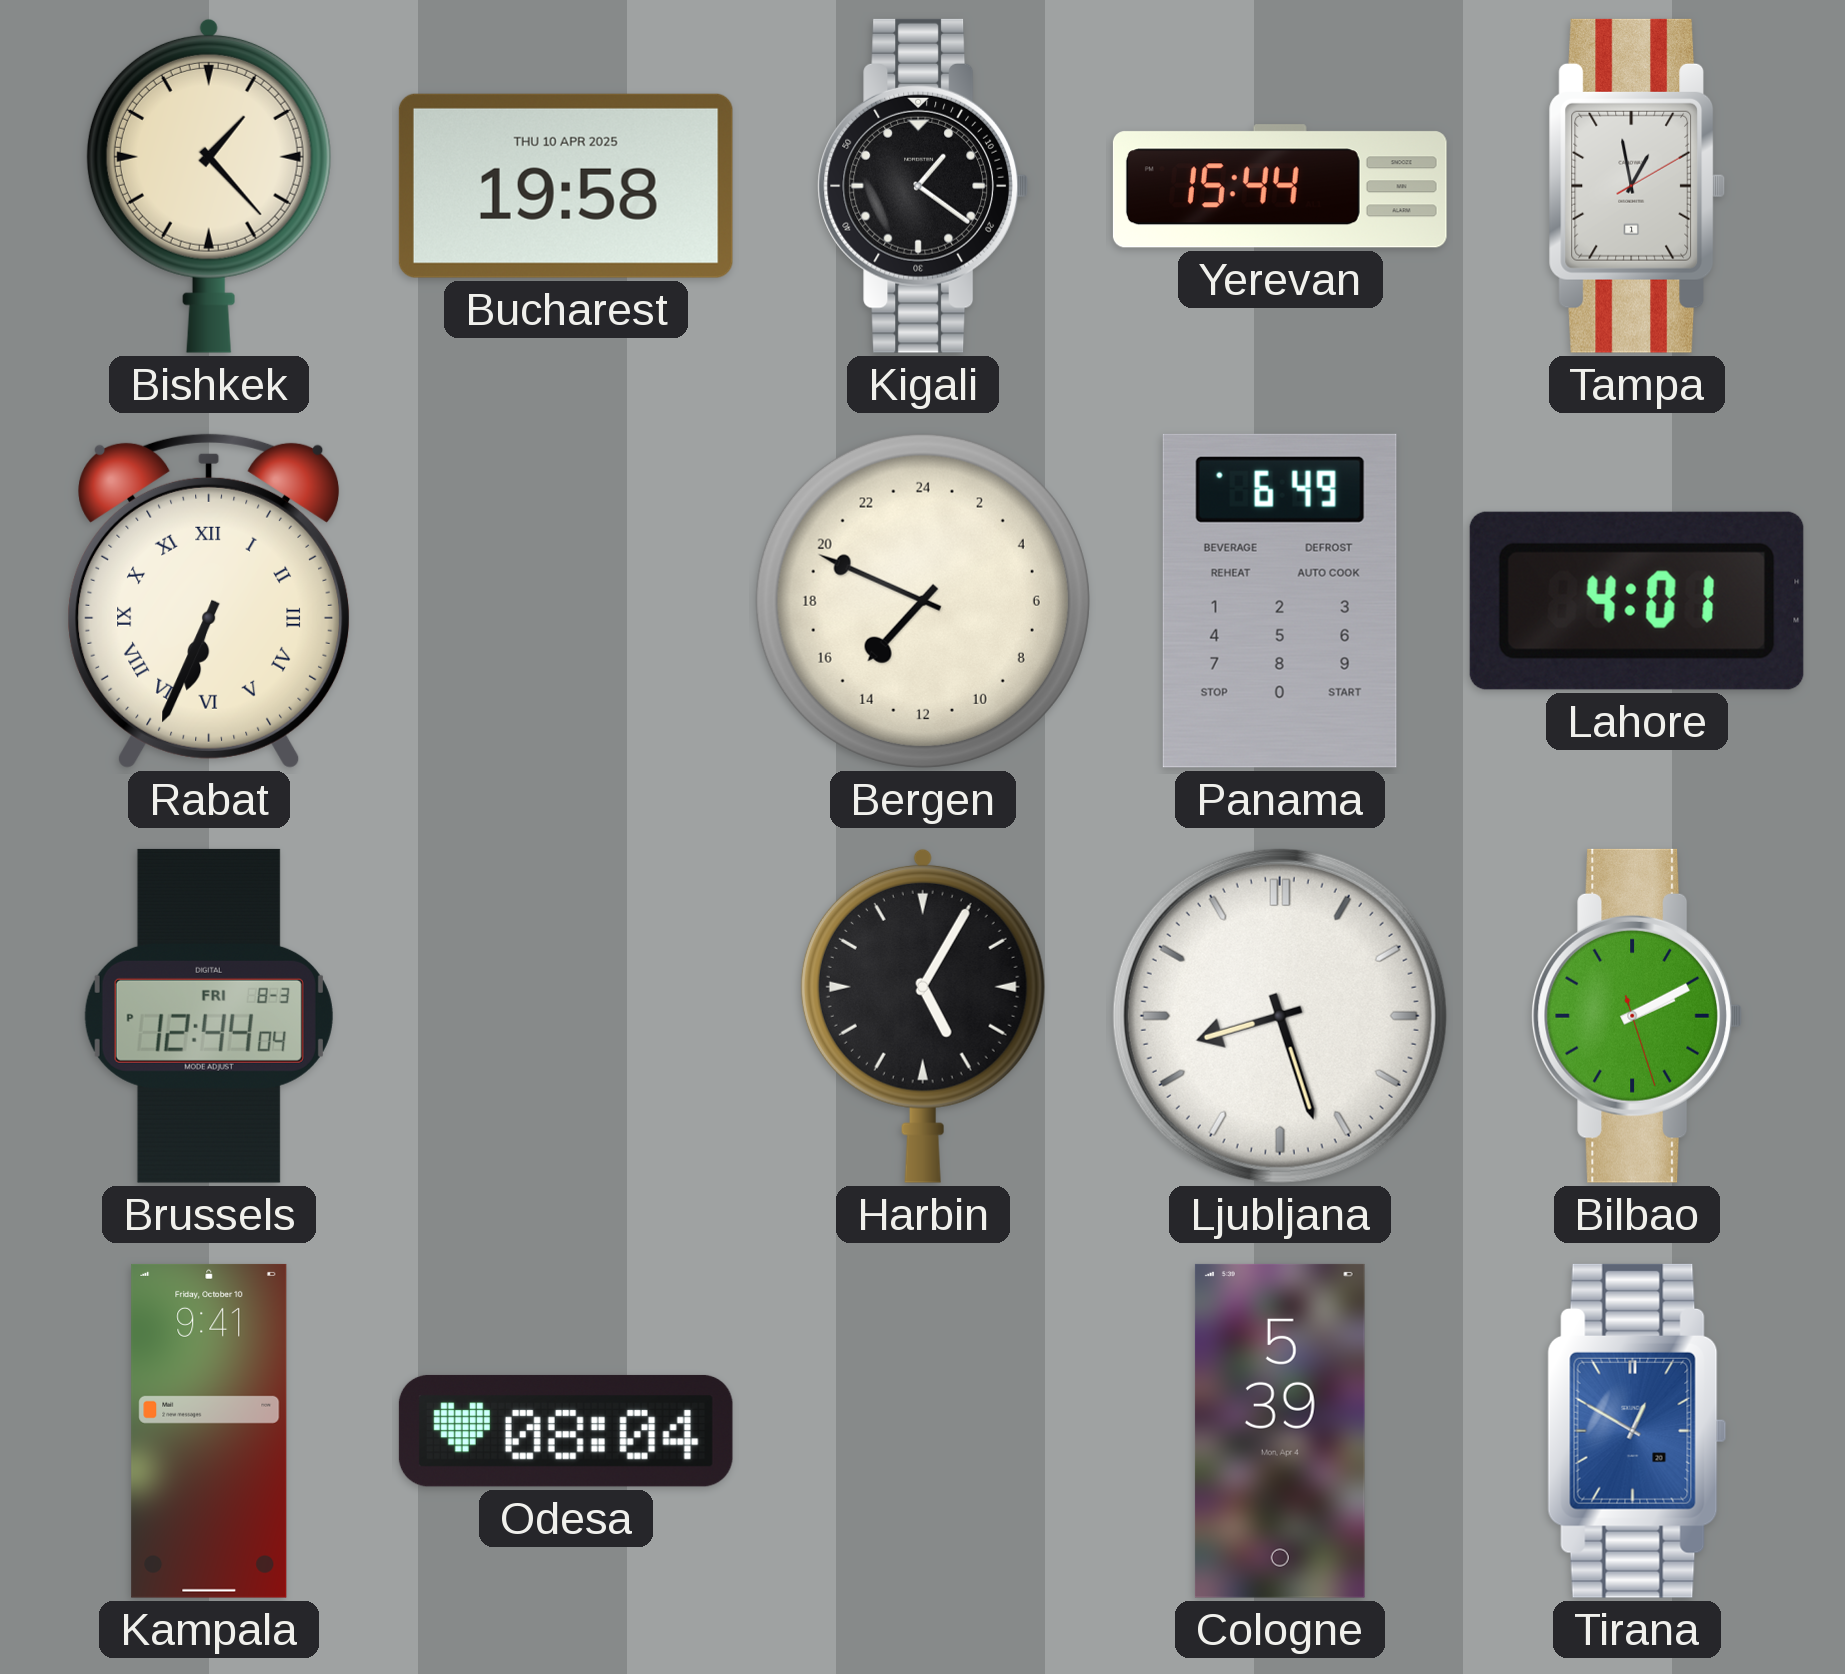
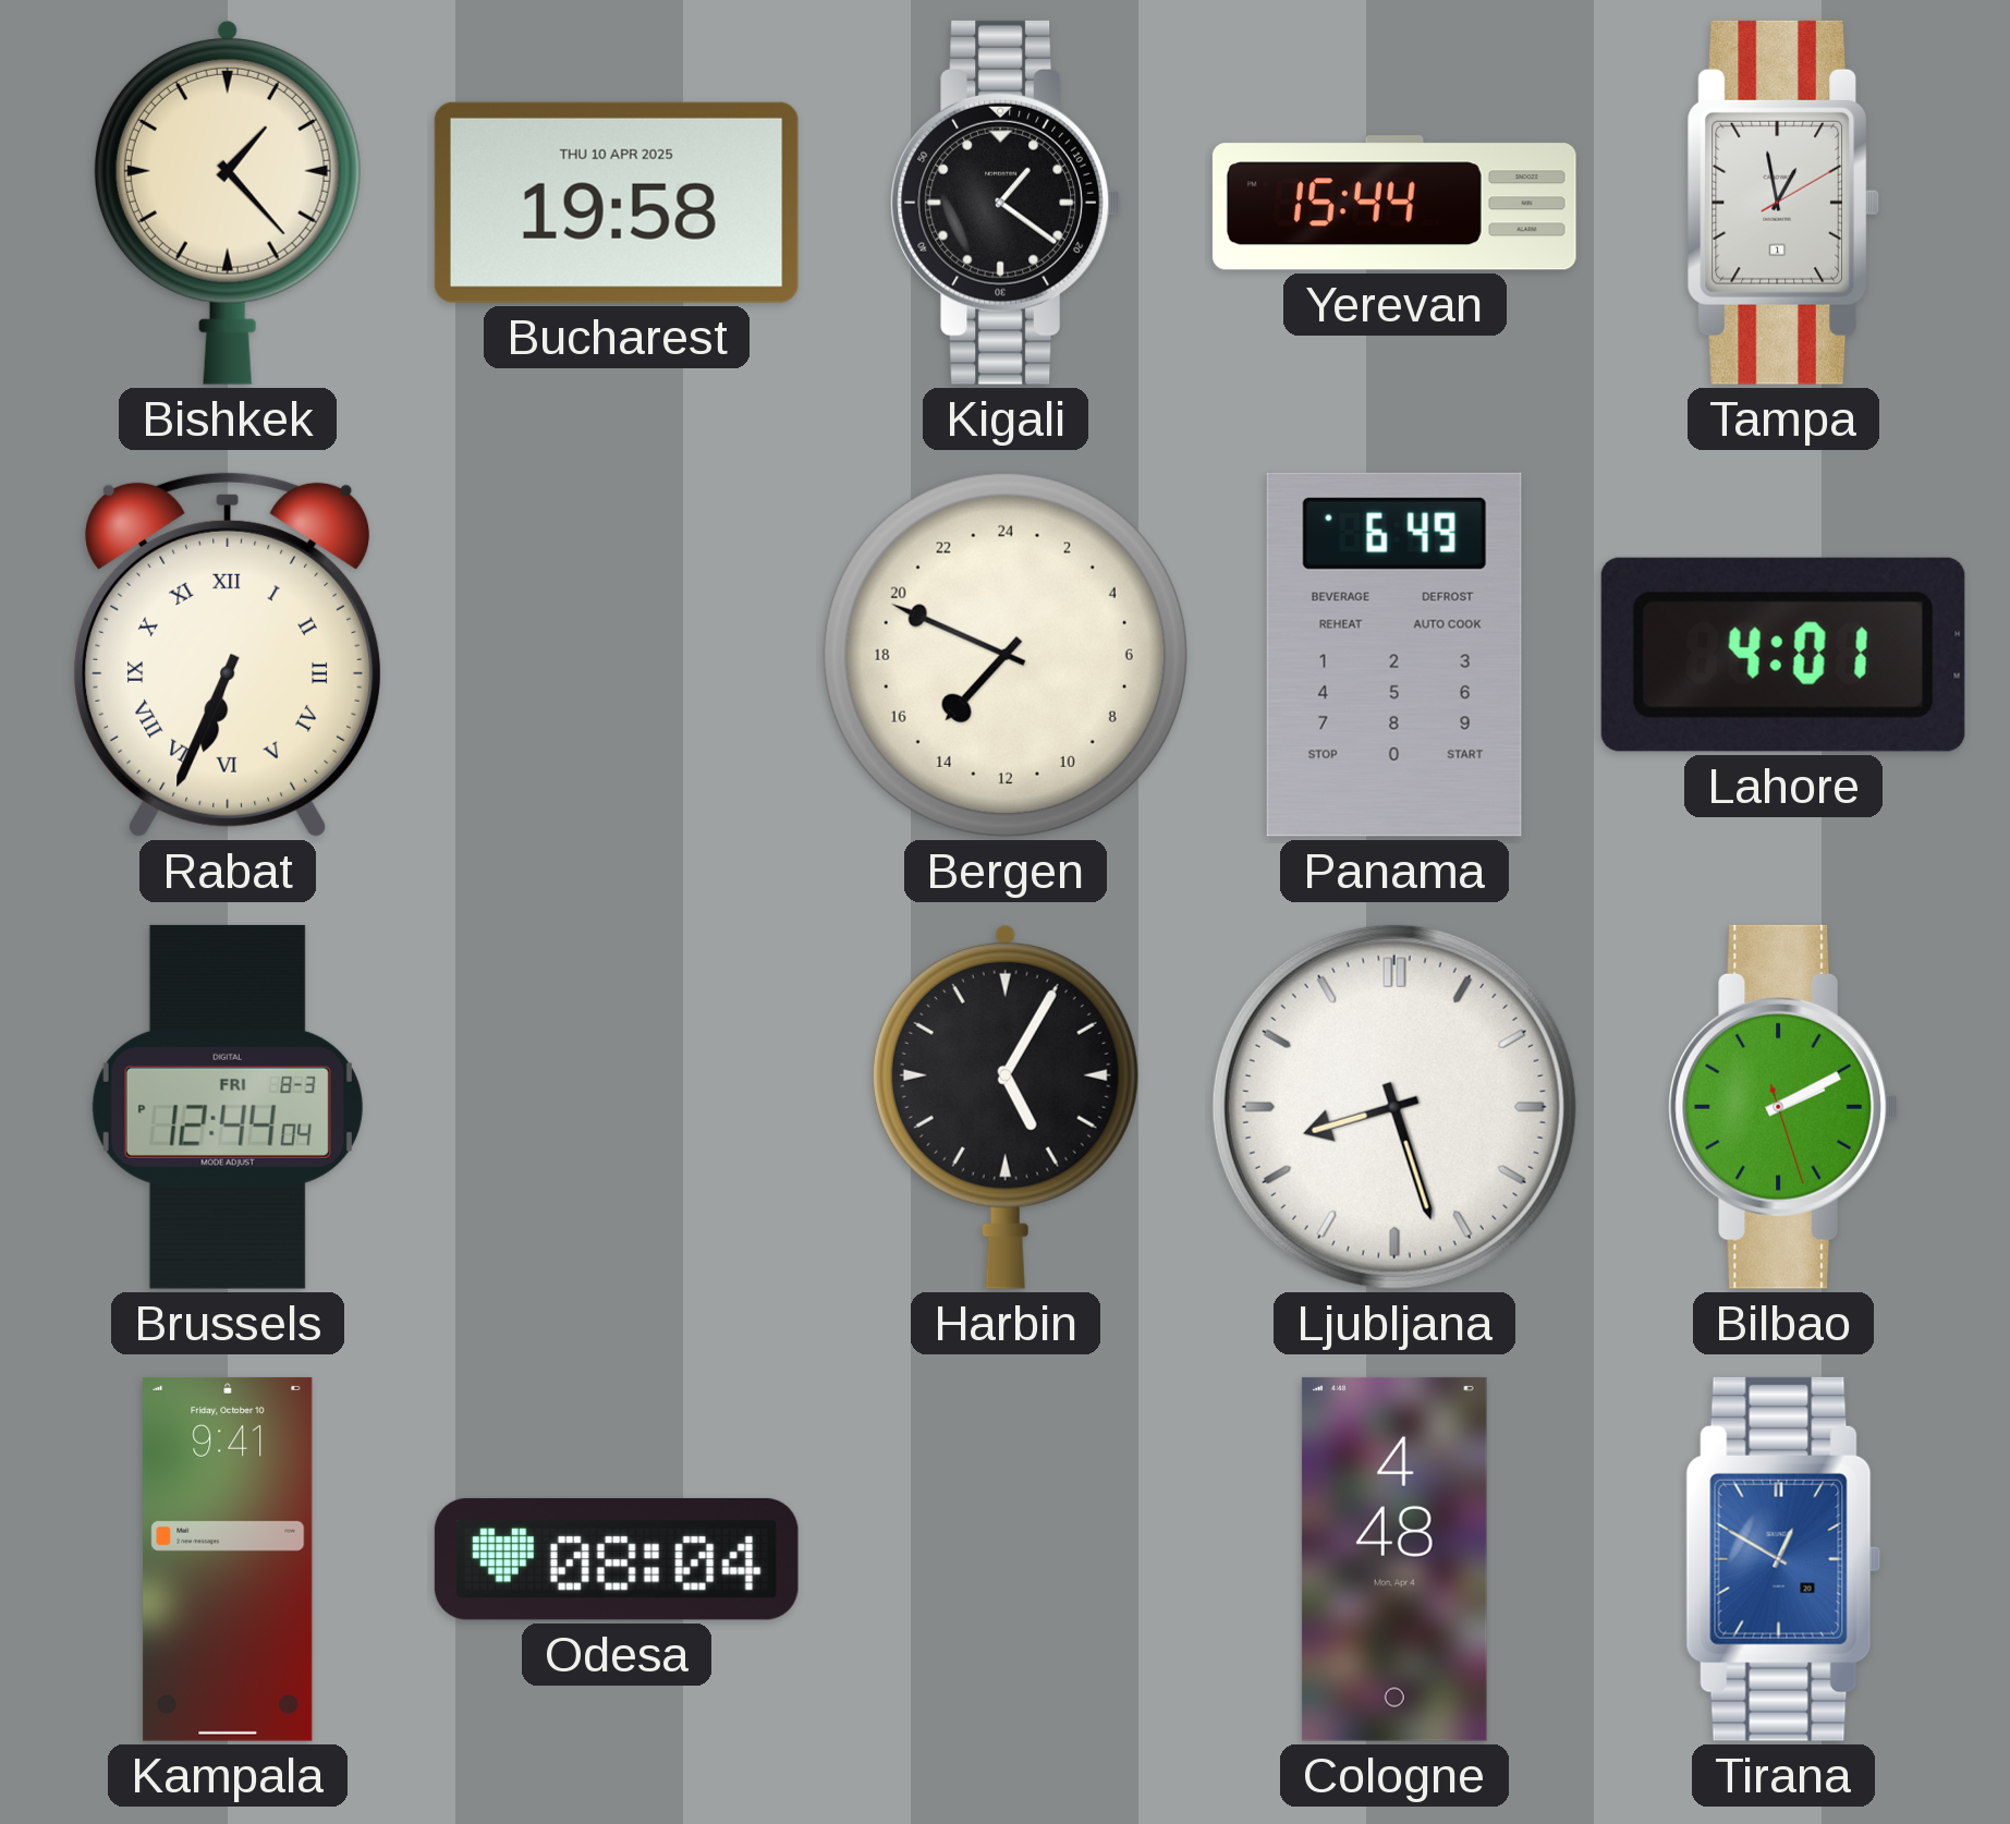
Cologne: 5:39 -> 4:48 (1394, 1559)
